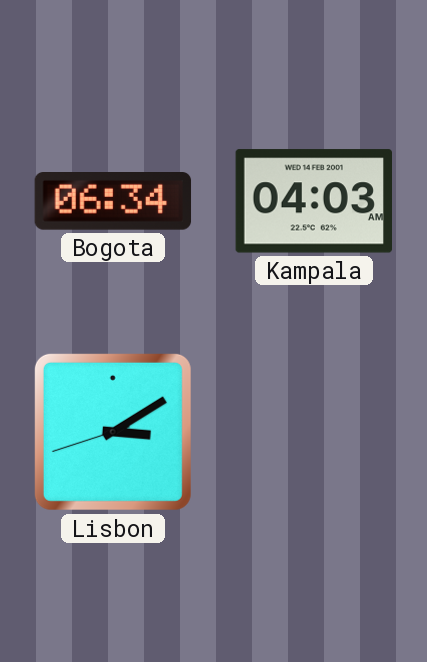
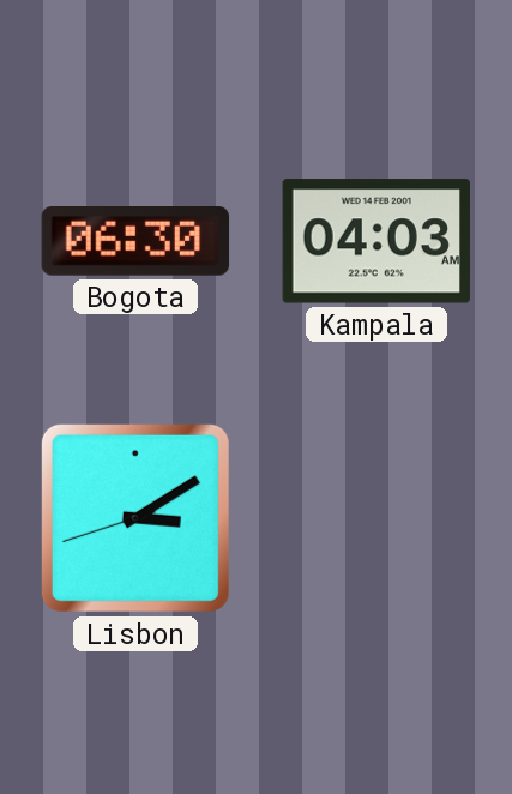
Bogota: 06:34 -> 06:30 (135, 242)
